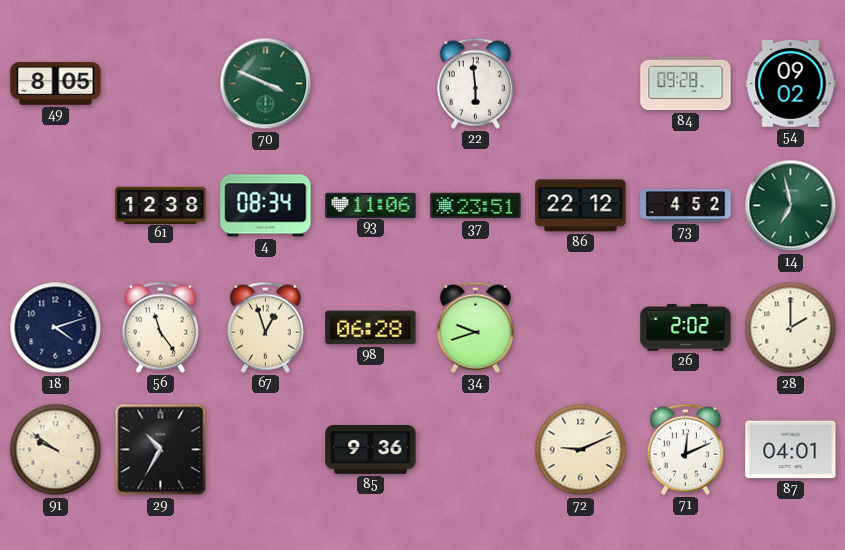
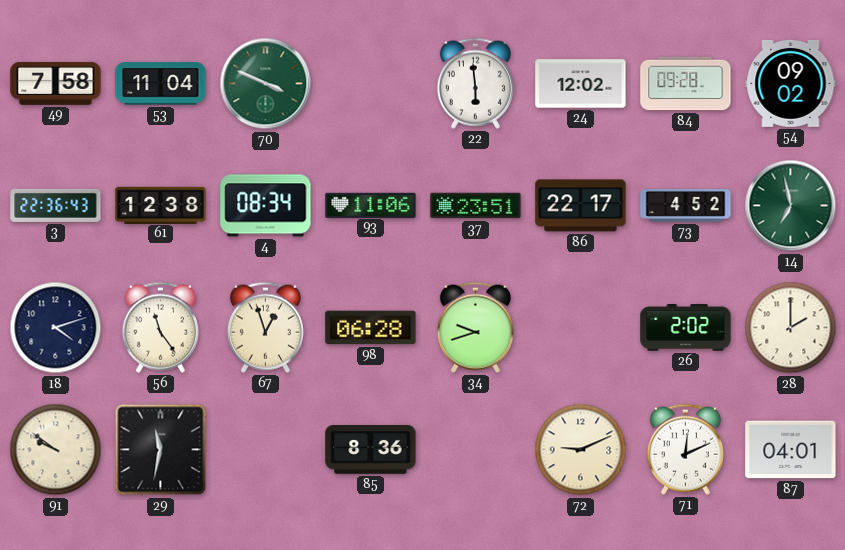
49: 8:05 -> 7:58 (56, 84)
53: none -> 11:04 (161, 84)
24: none -> 12:02 (581, 84)
3: none -> 22:36 (56, 205)
86: 22:12 -> 22:17 (581, 206)
29: 10:35 -> 11:32 (161, 450)
85: 9:36 -> 8:36 (371, 450)
